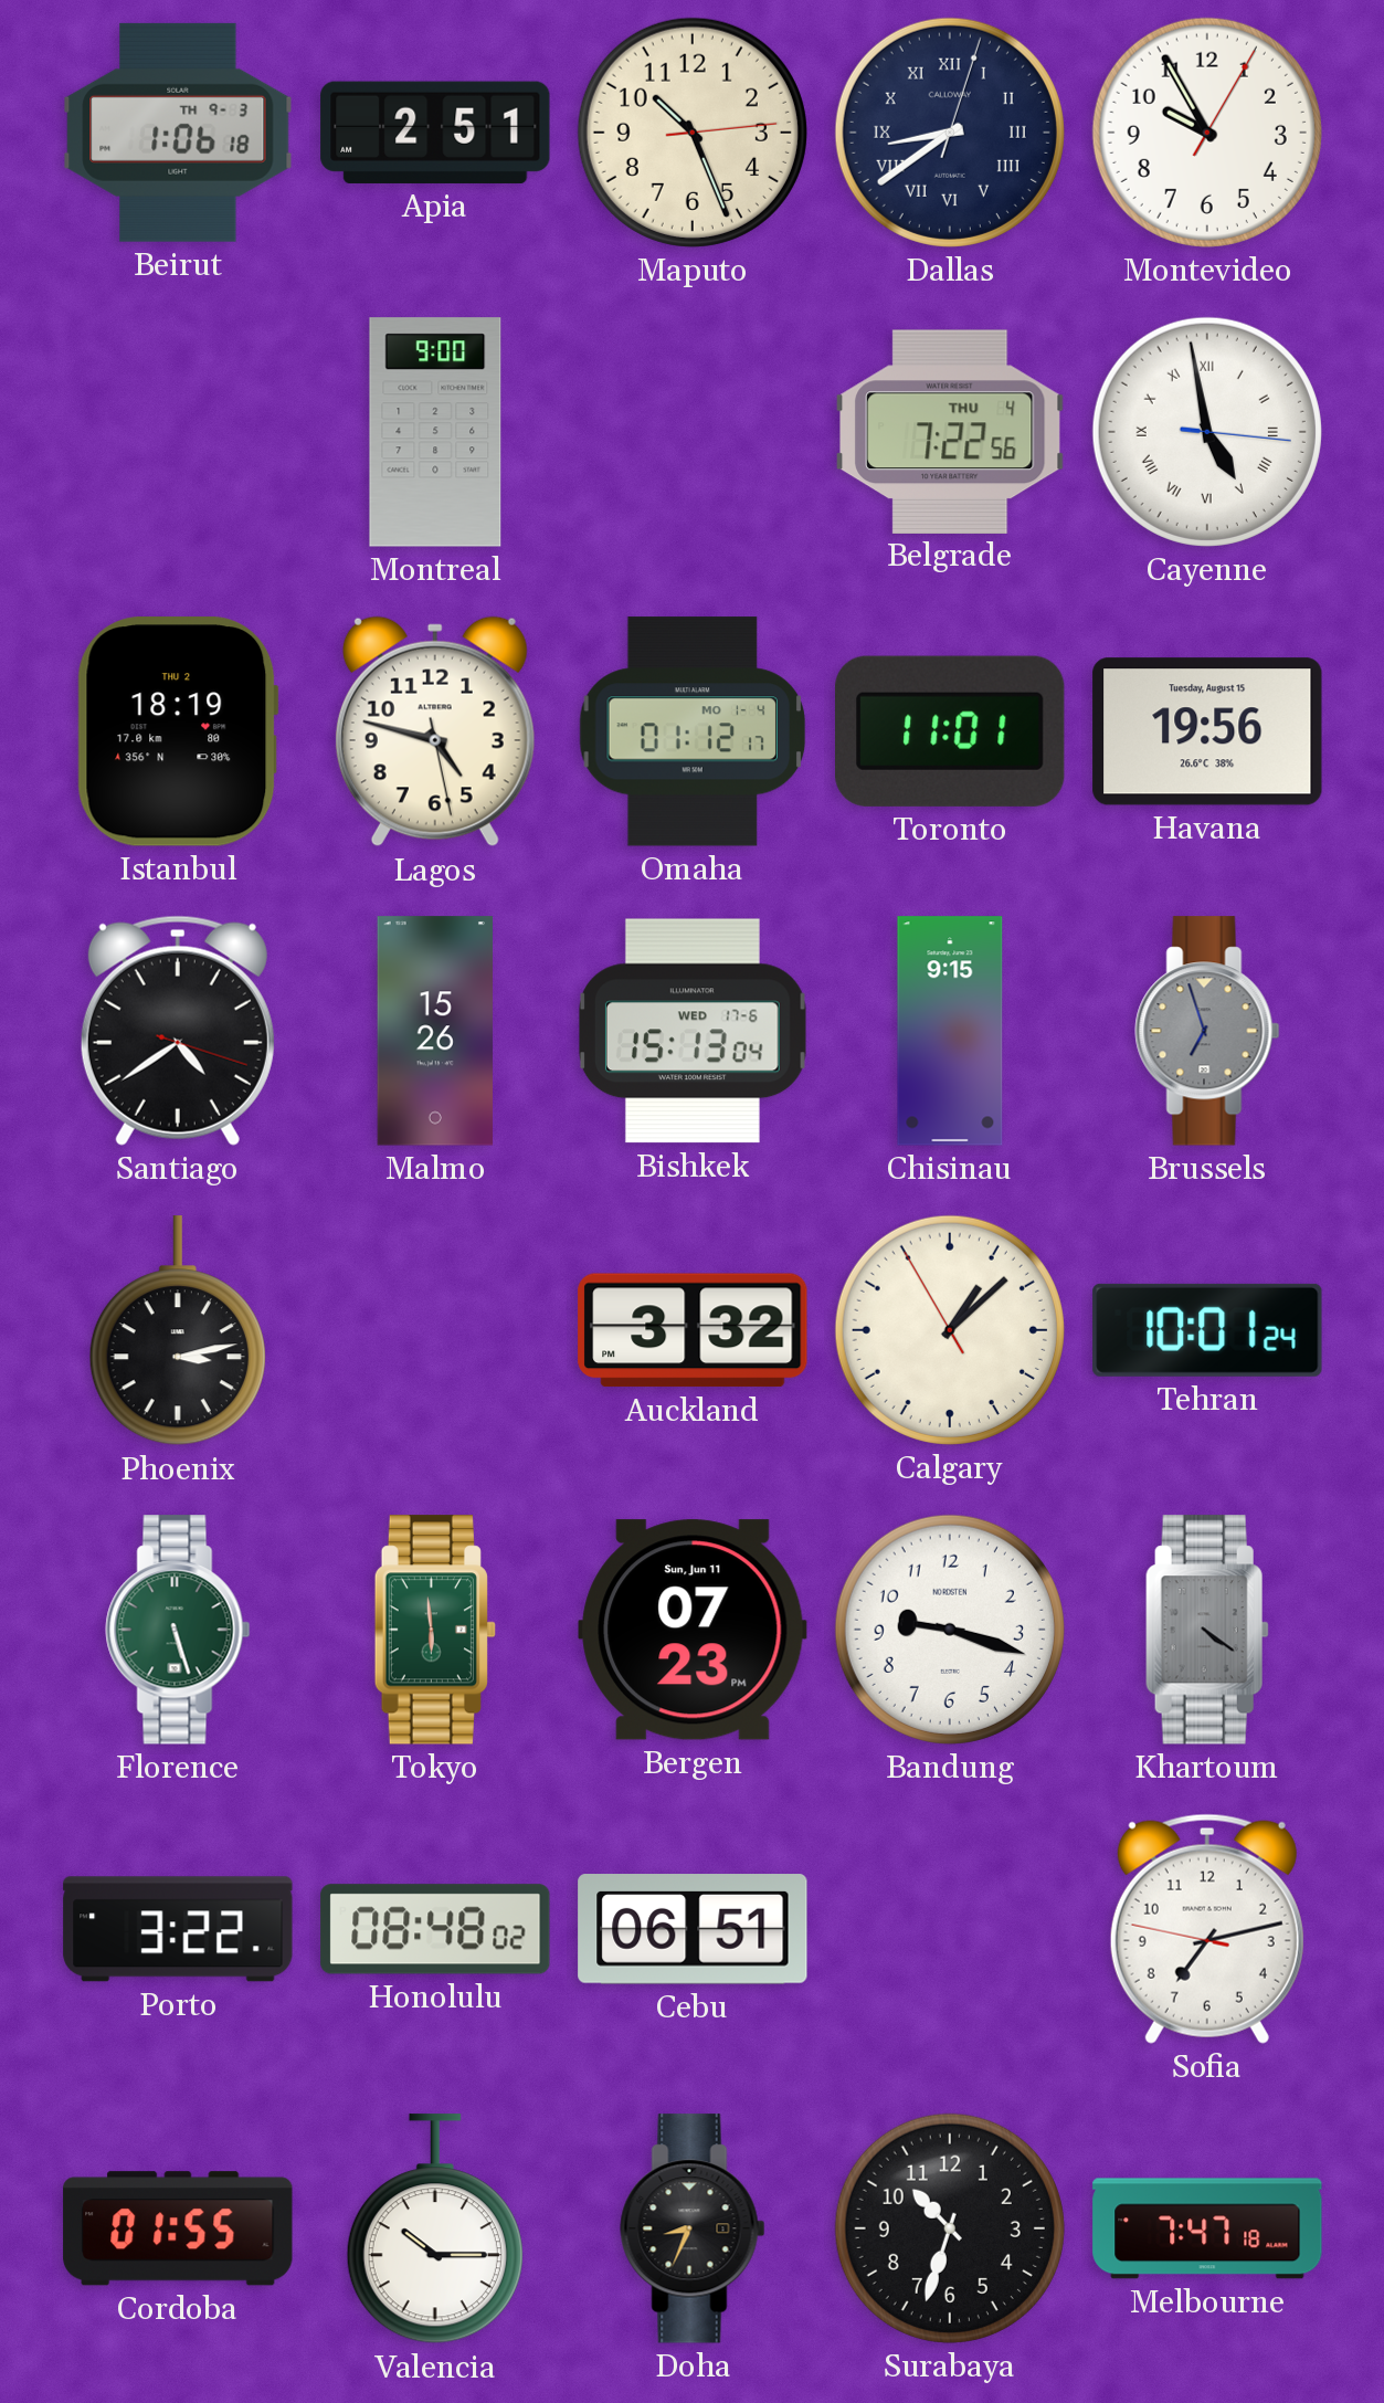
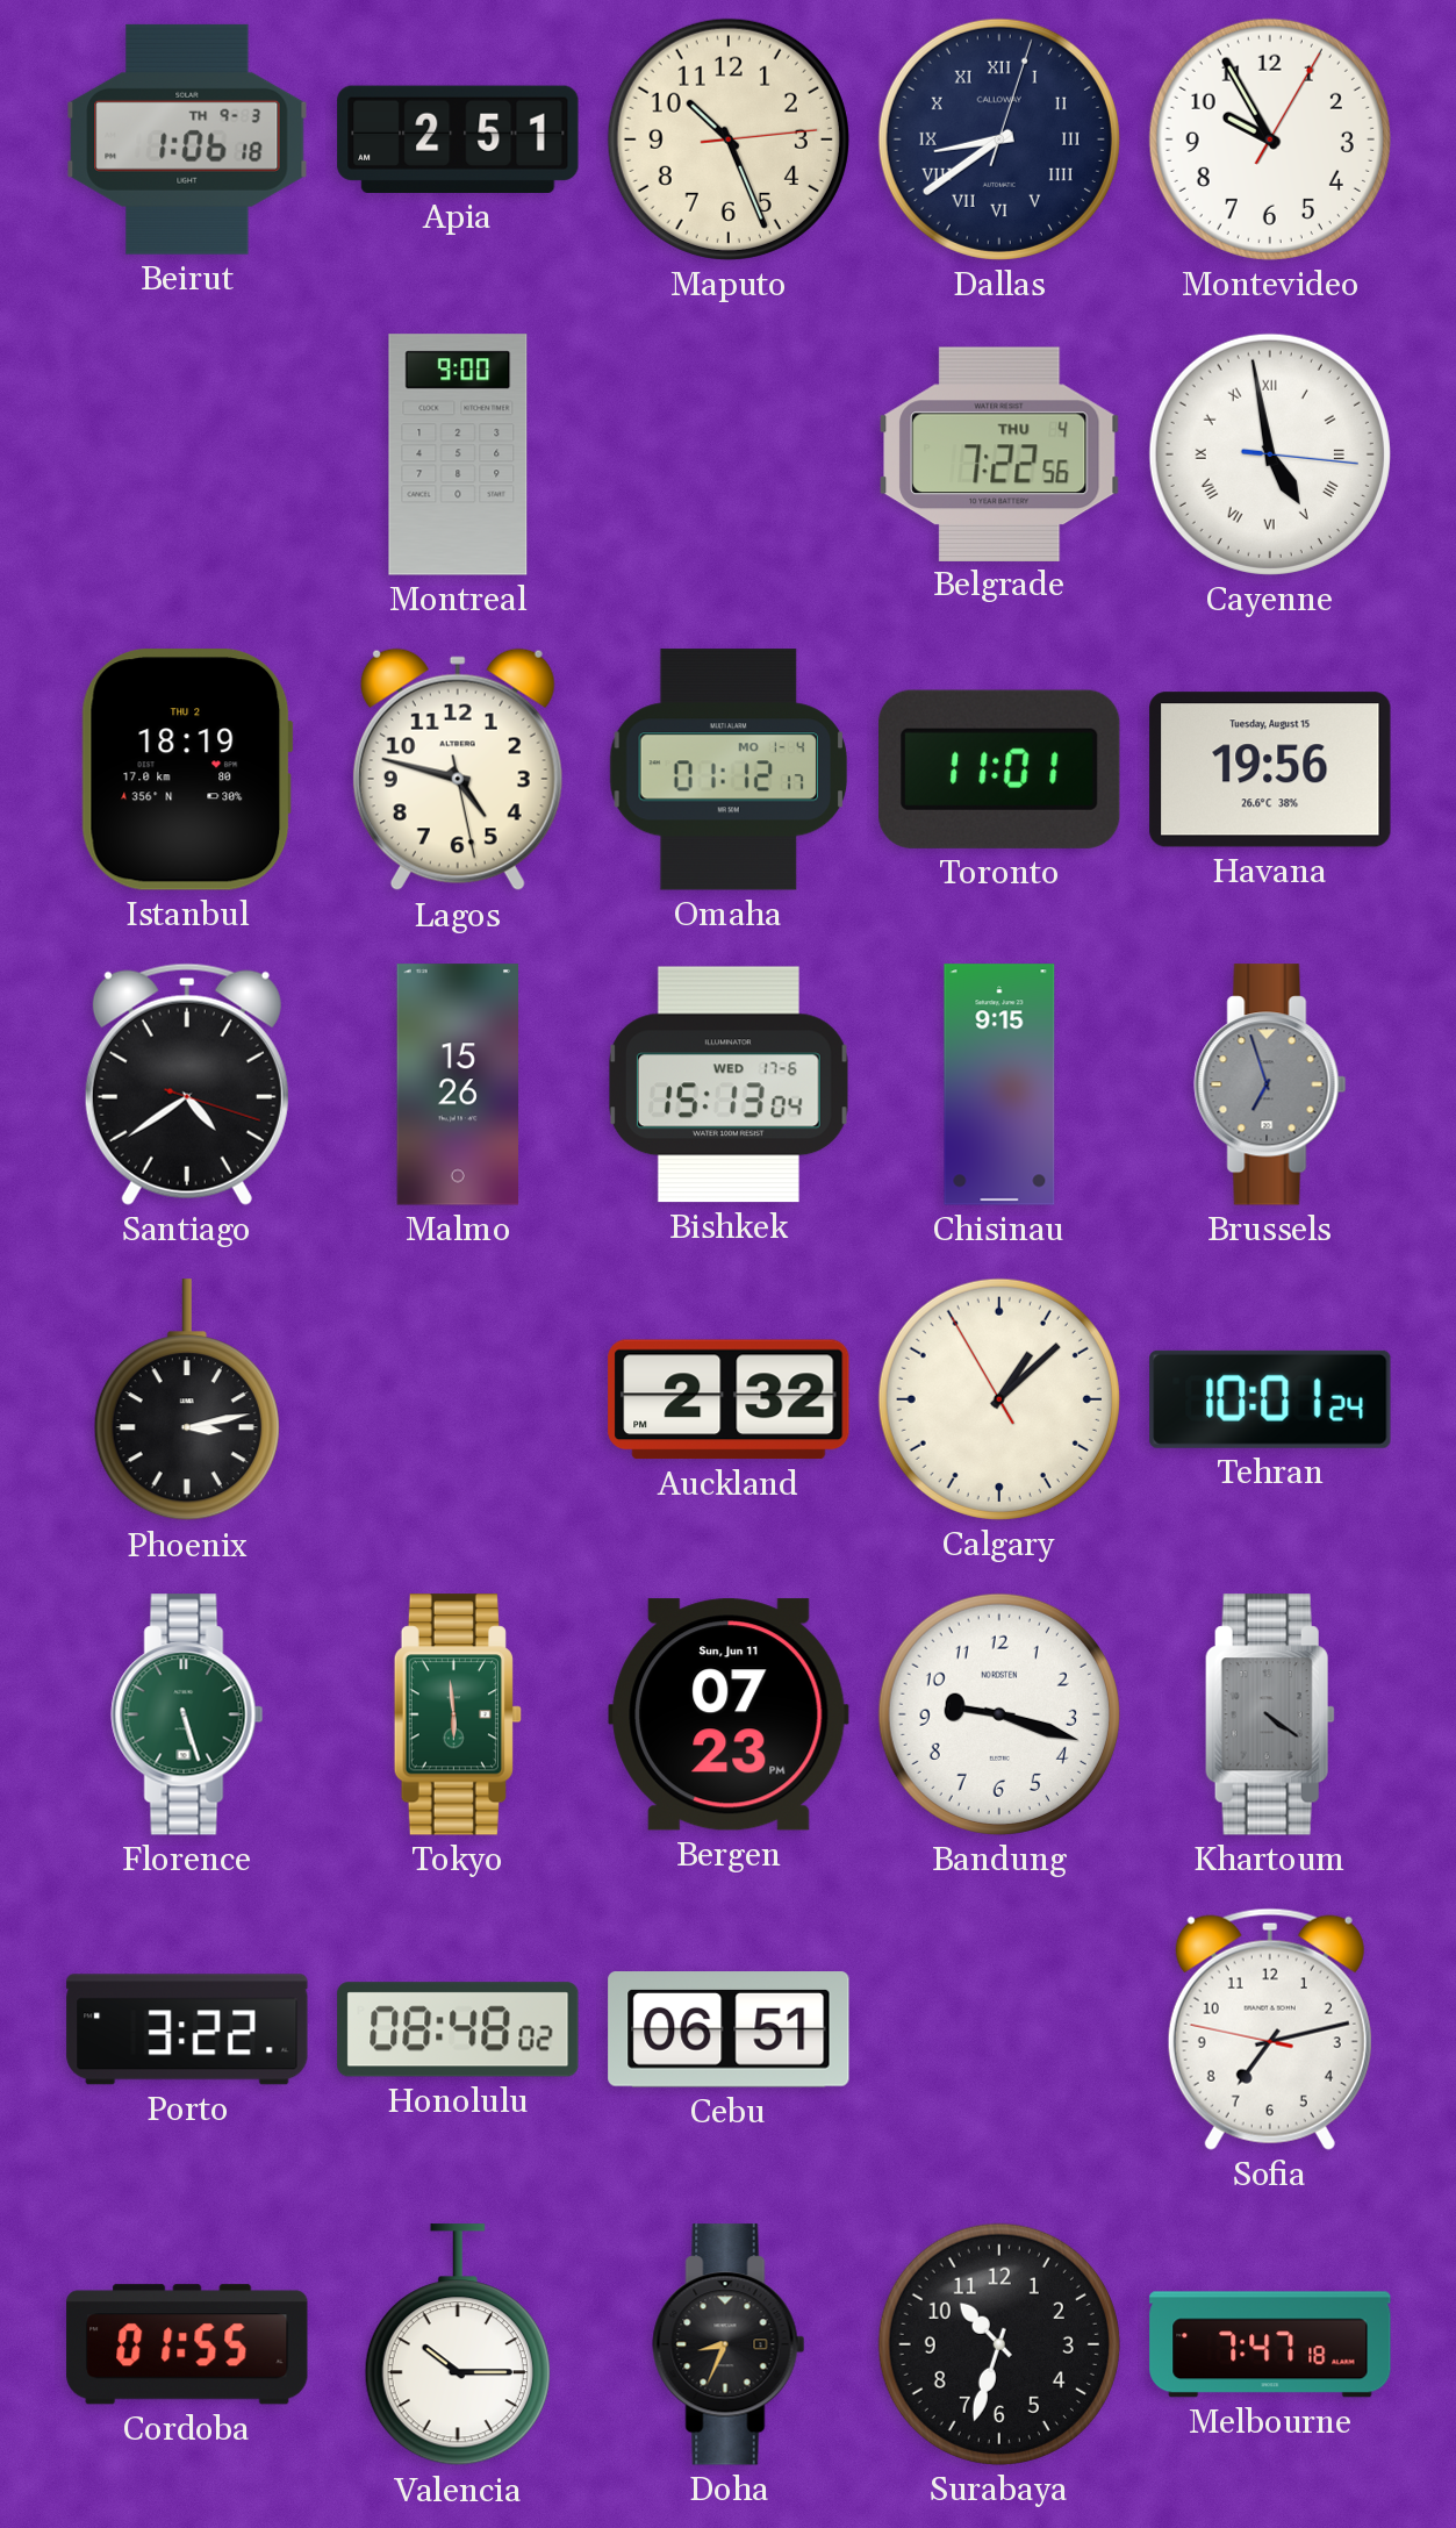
Auckland: 3:32 -> 2:32 (729, 1399)
